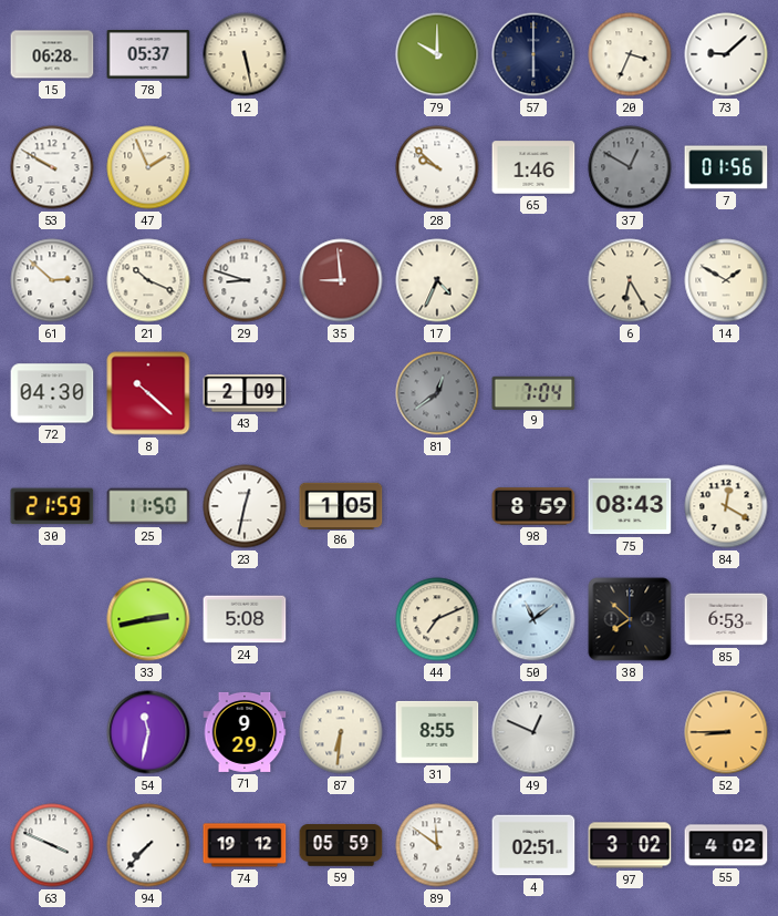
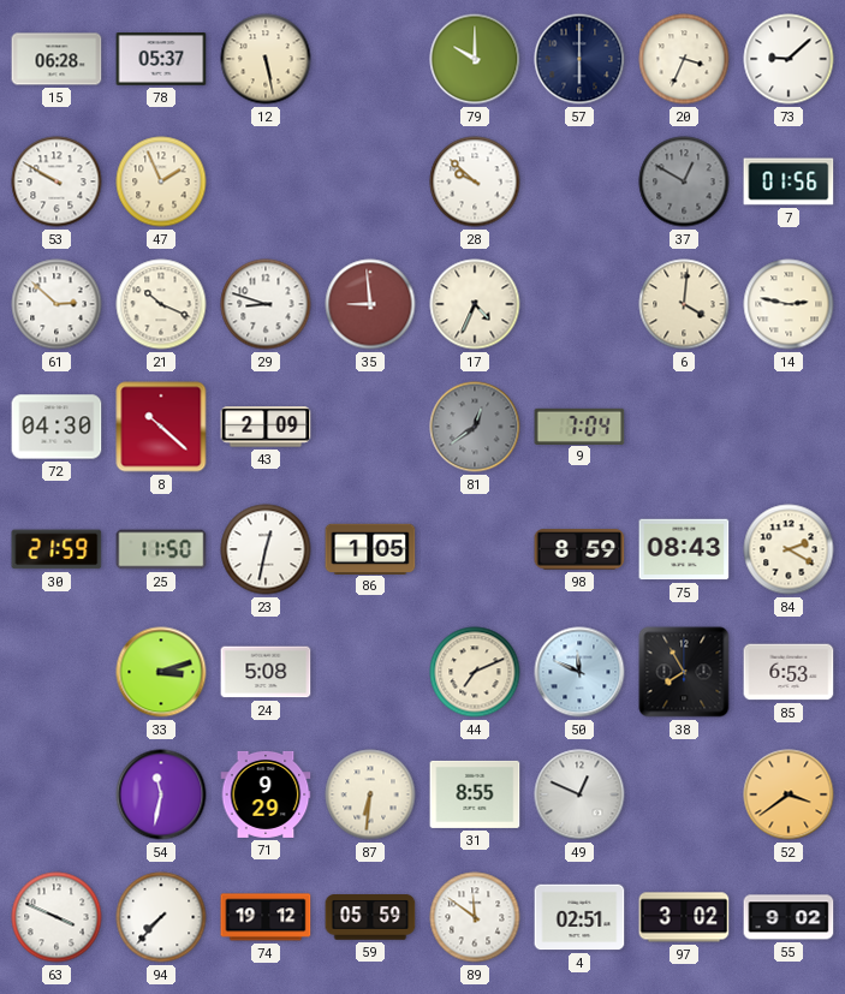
65: 1:46 -> none (533, 167)
6: 6:25 -> 4:01 (684, 304)
14: 1:50 -> 2:47 (789, 304)
84: 12:20 -> 2:20 (789, 549)
33: 2:43 -> 3:12 (161, 672)
50: 11:09 -> 11:49 (579, 672)
38: 7:52 -> 7:55 (684, 672)
52: 8:45 -> 3:39 (789, 794)
55: 4:02 -> 9:02 (789, 917)
